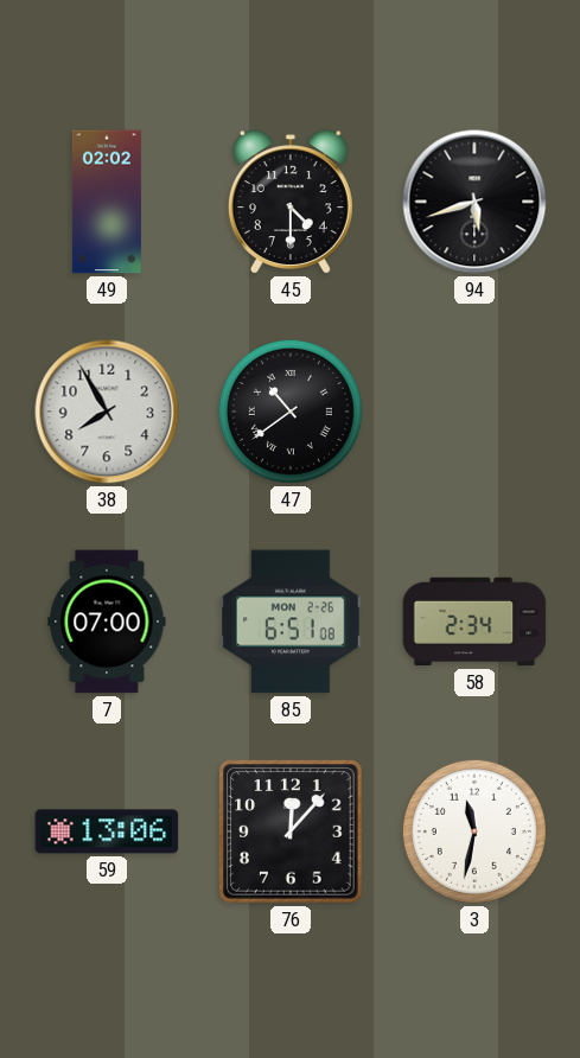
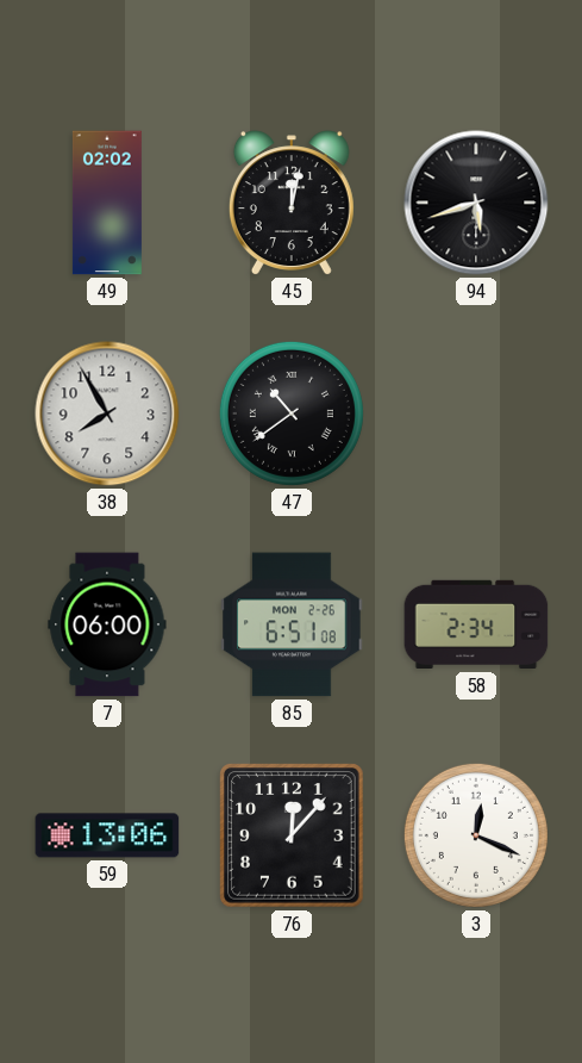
45: 4:30 -> 12:02 (292, 203)
7: 07:00 -> 06:00 (107, 624)
3: 11:32 -> 12:19 (476, 835)
